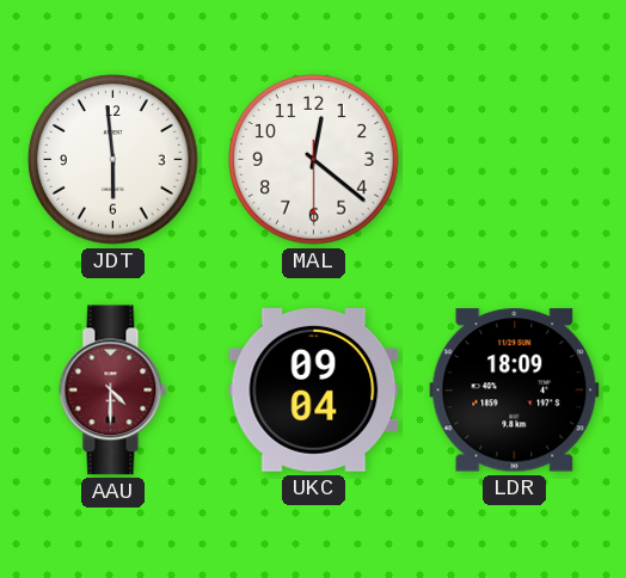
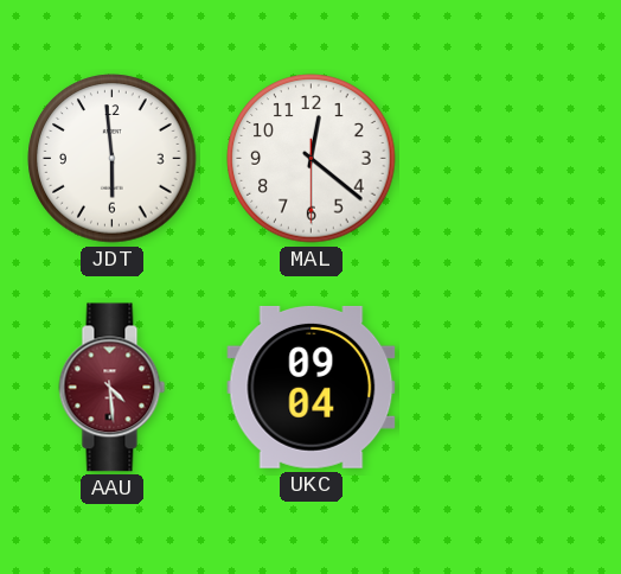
AAU: 4:30 -> 4:29 (113, 388)
LDR: 18:09 -> none (515, 391)
